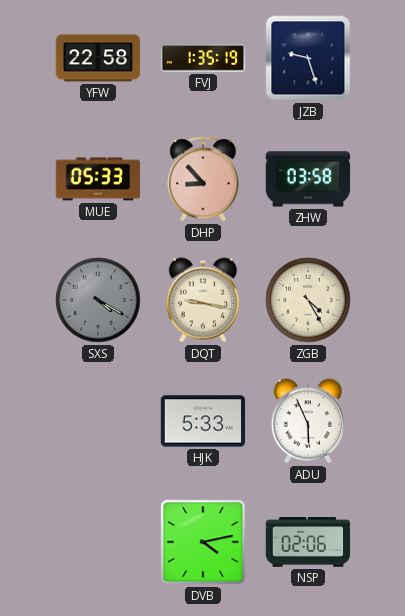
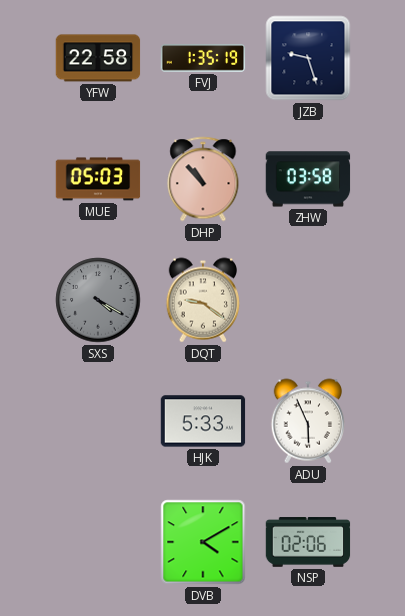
MUE: 05:33 -> 05:03 (98, 179)
DHP: 8:53 -> 10:53 (203, 179)
DQT: 9:17 -> 9:21 (203, 300)
ZGB: 4:25 -> none (308, 300)
DVB: 4:13 -> 4:10 (203, 542)
